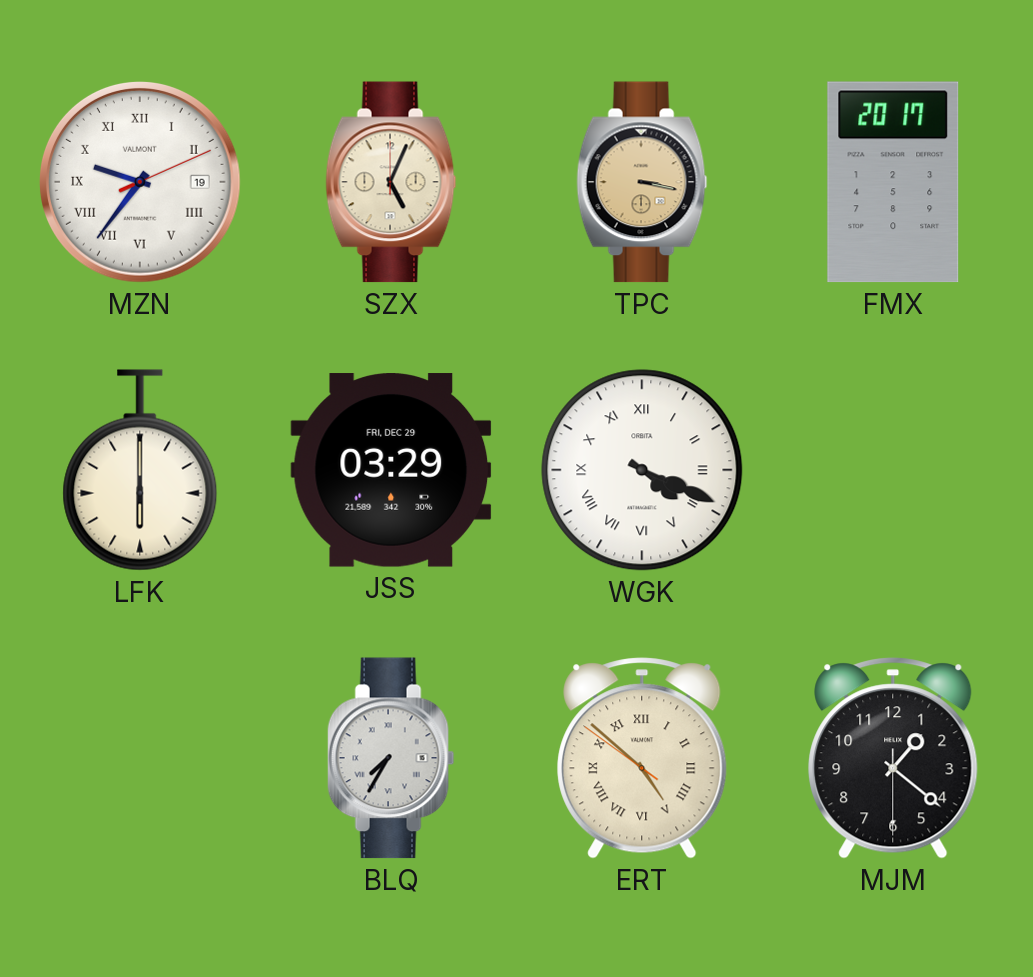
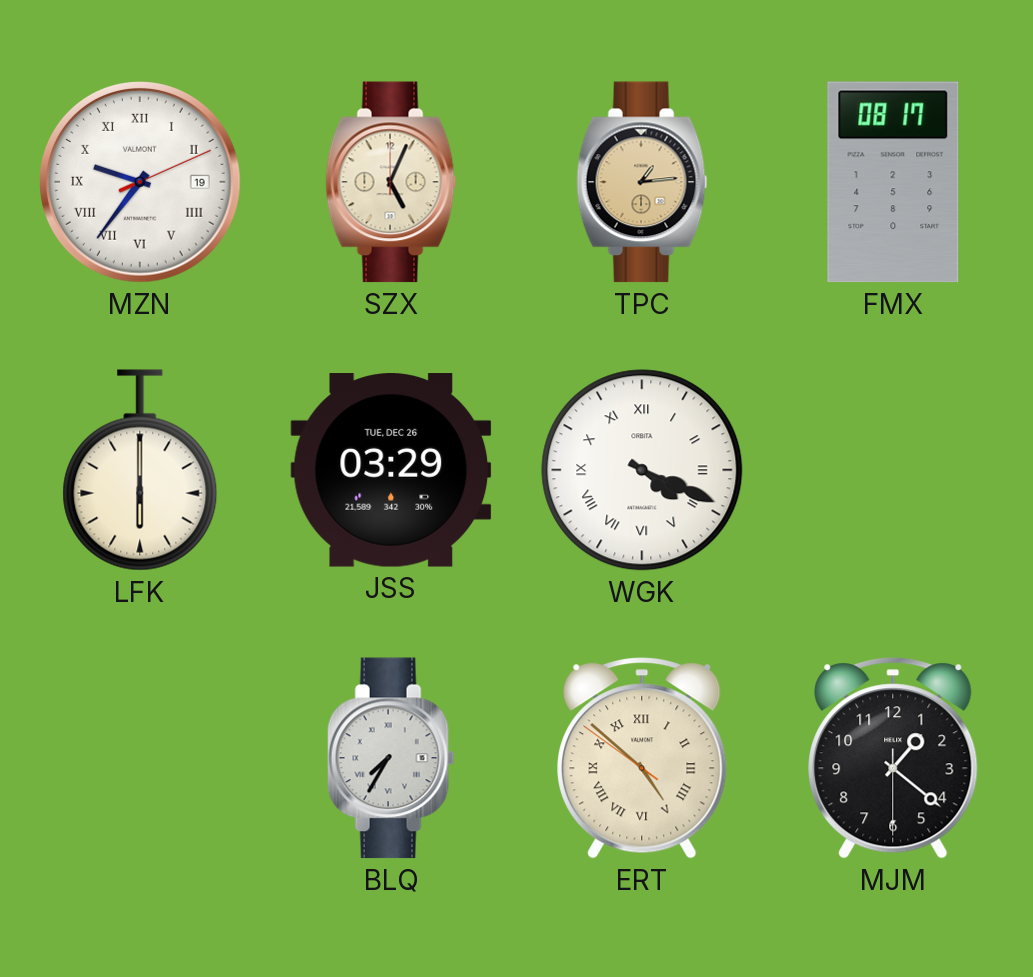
TPC: 3:17 -> 1:14 (642, 182)
FMX: 20:17 -> 08:17 (893, 182)
JSS date: FRI, DEC 29 -> TUE, DEC 26 (391, 470)
